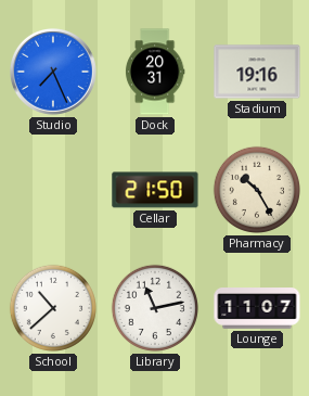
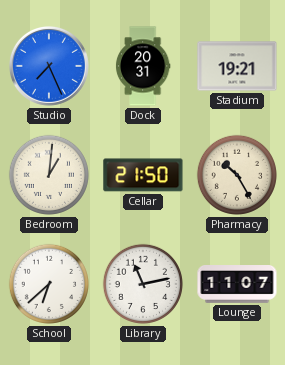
Stadium: 19:16 -> 19:21 (237, 66)
Bedroom: none -> 1:01 (49, 175)
School: 10:38 -> 6:38 (49, 284)
